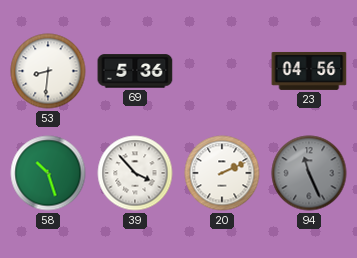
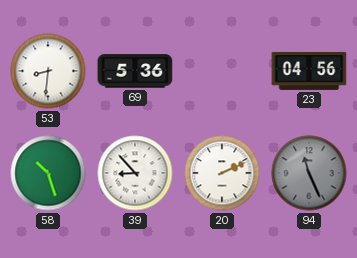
39: 3:53 -> 8:53 (135, 173)
